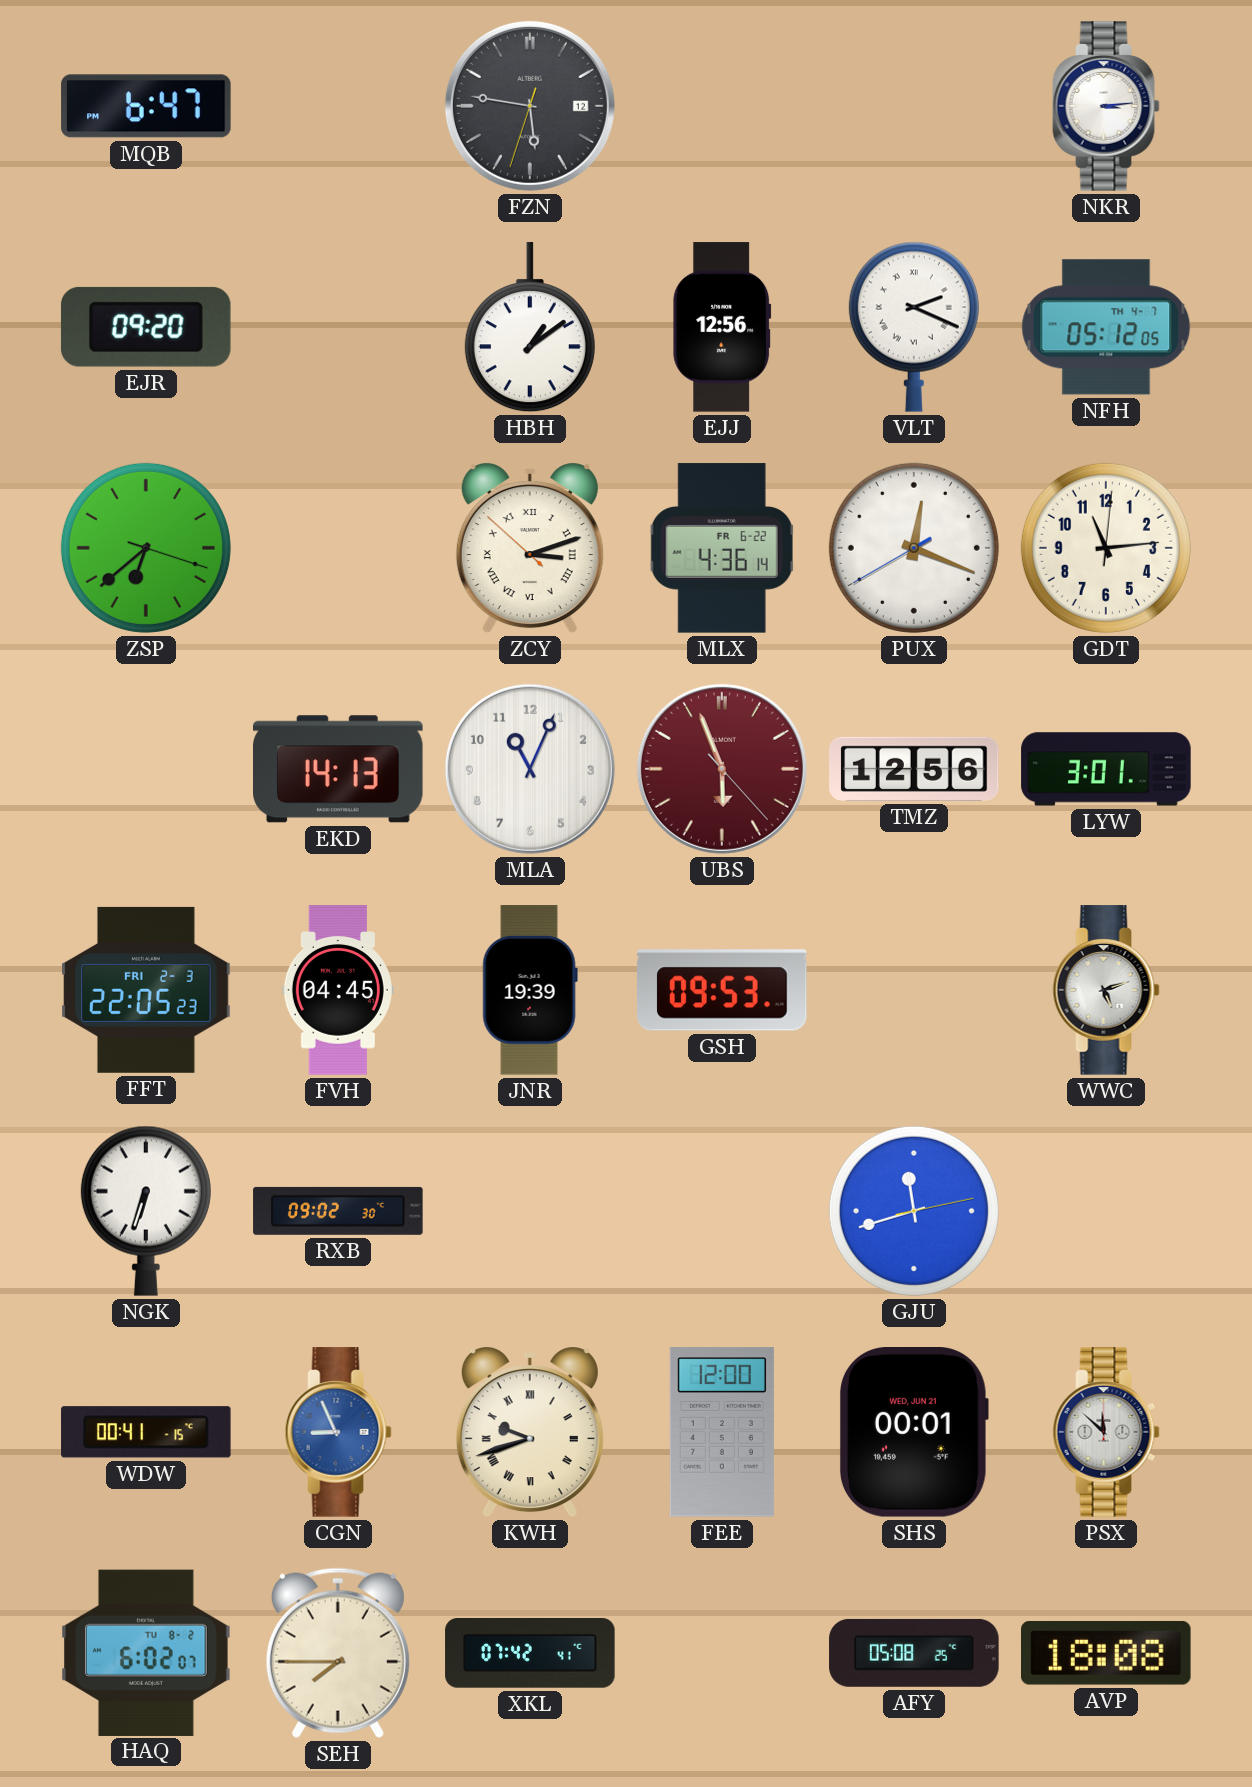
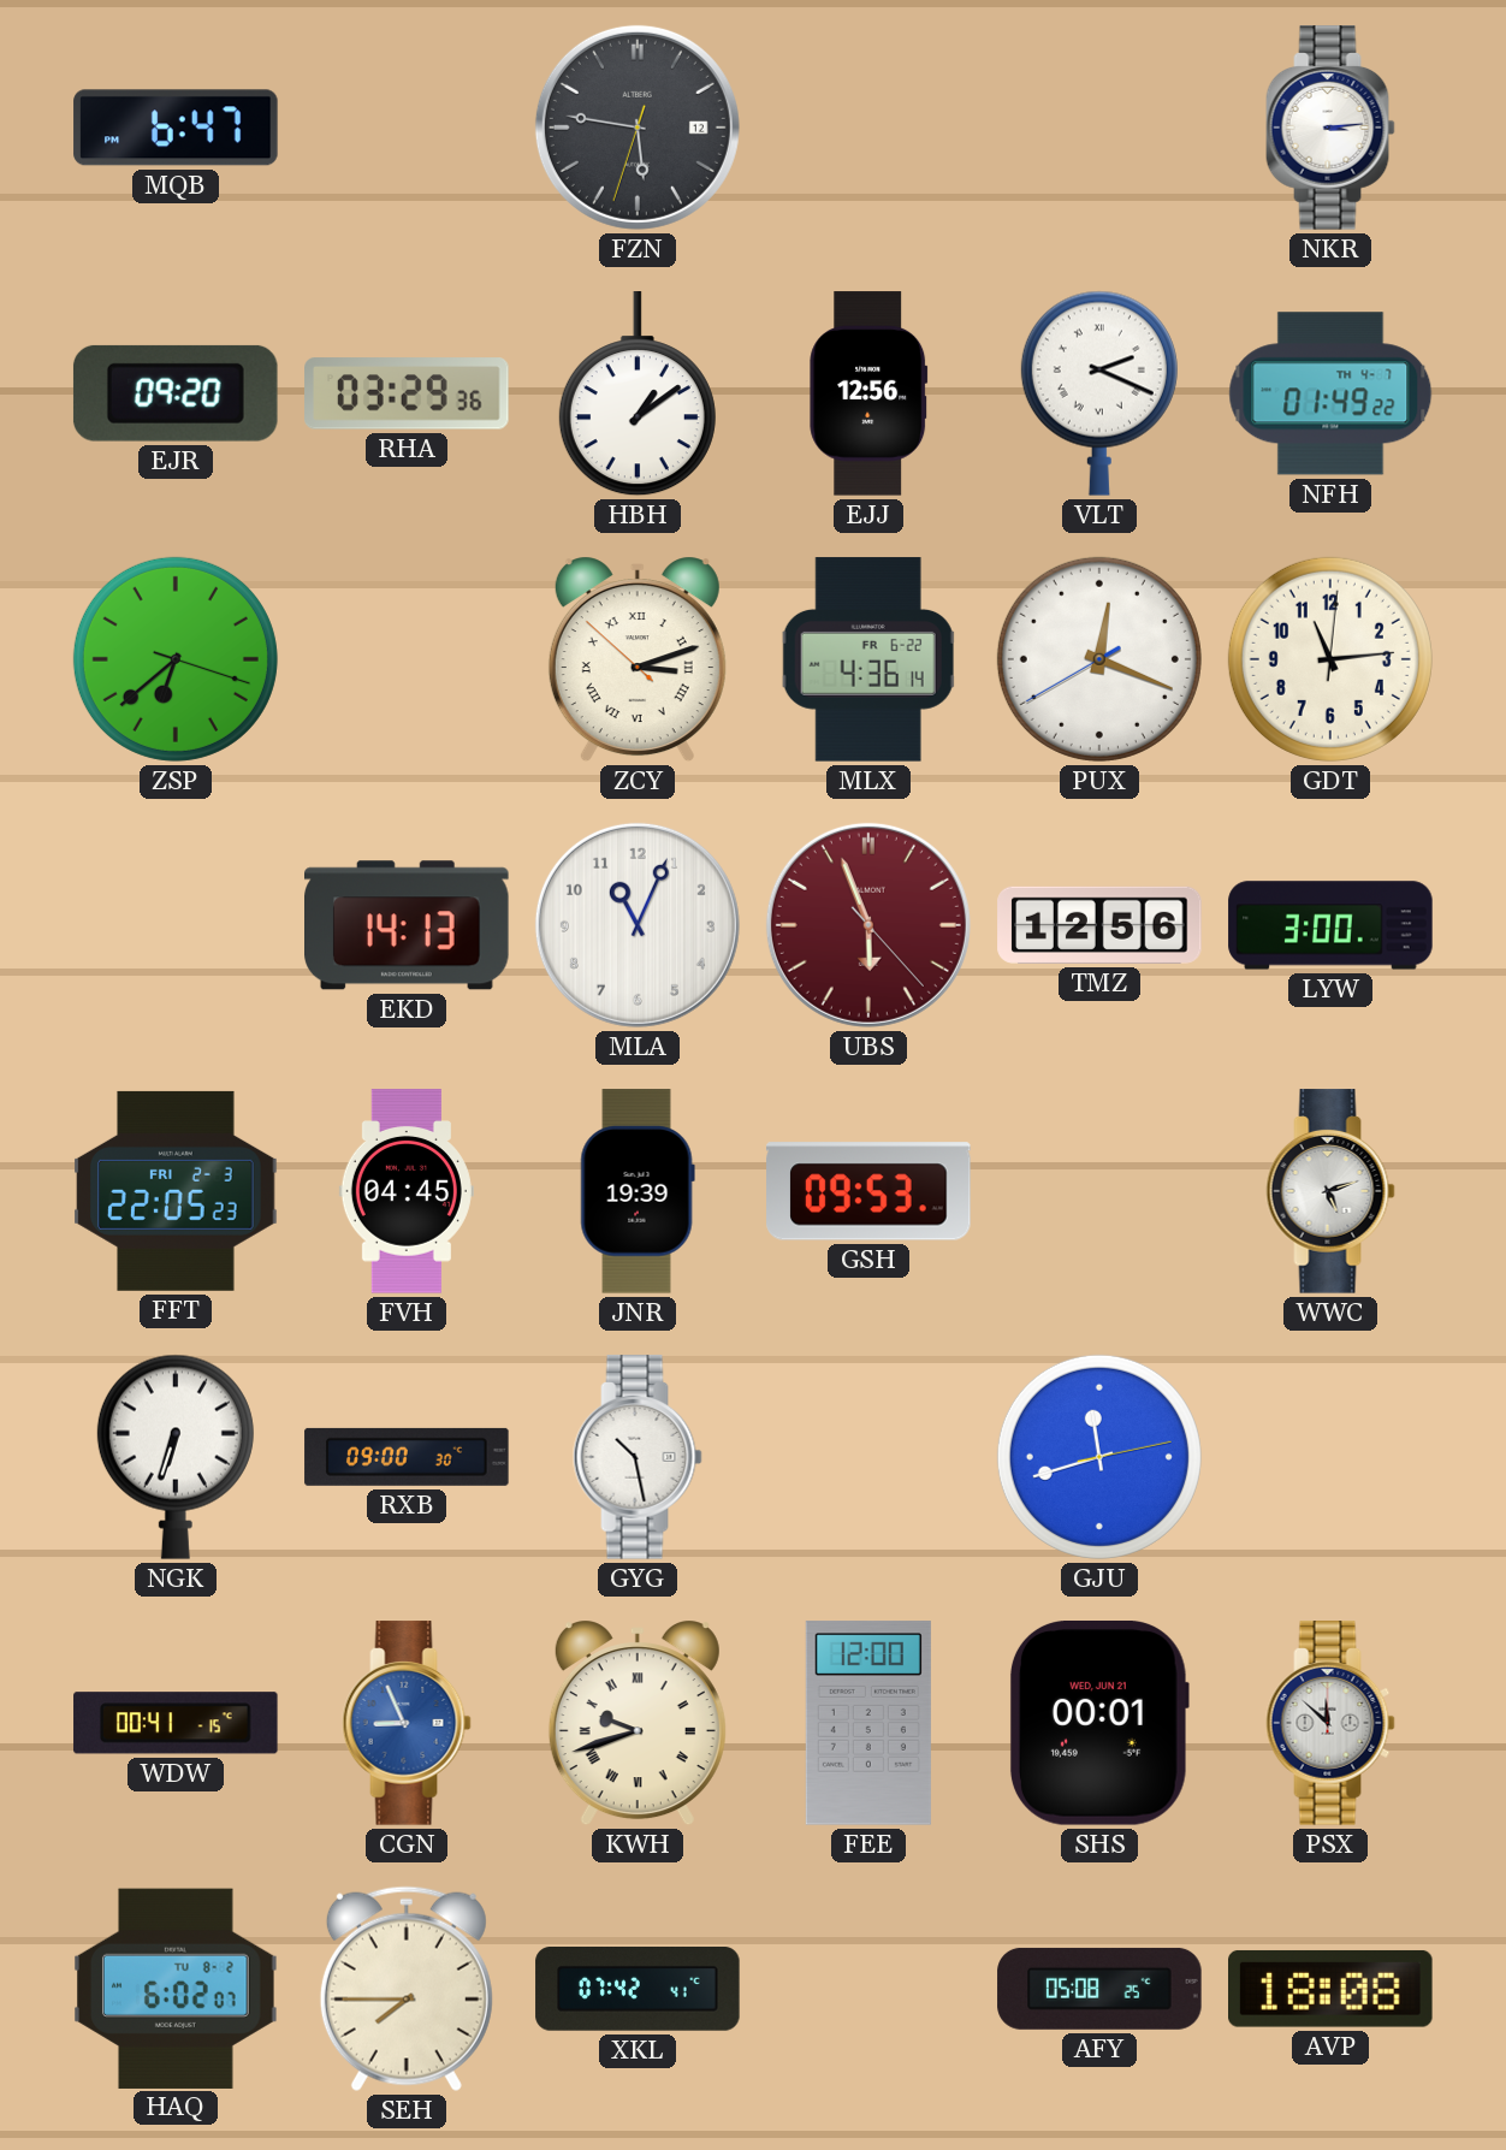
RHA: none -> 03:29 (407, 393)
NFH: 05:12 -> 01:49 (1330, 393)
LYW: 3:01 -> 3:00 (1330, 925)
RXB: 09:02 -> 09:00 (407, 1457)
GYG: none -> 10:28 (638, 1457)
